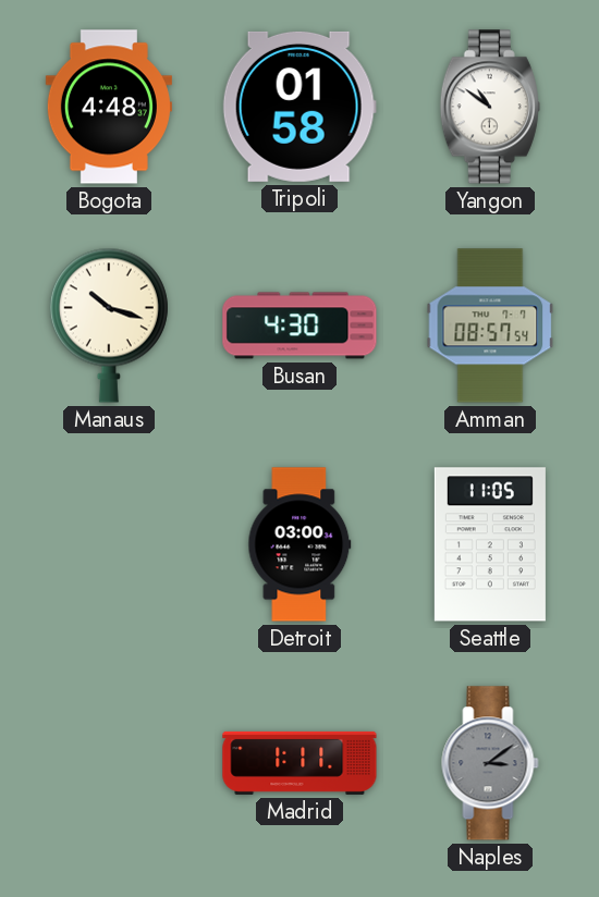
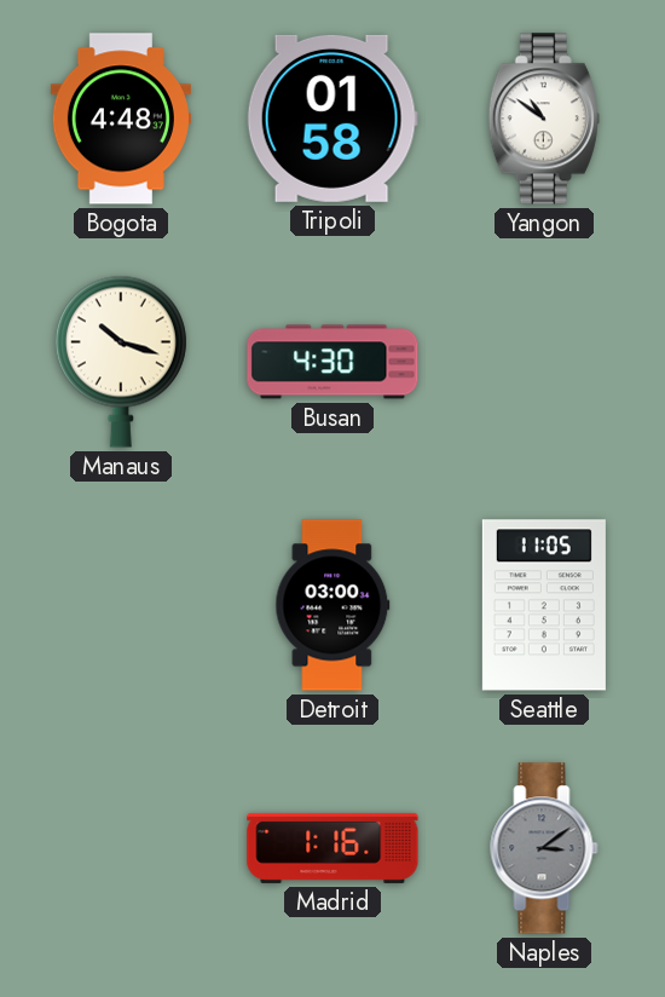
Amman: 08:57 -> none (490, 325)
Madrid: 1:11 -> 1:16 (332, 848)
